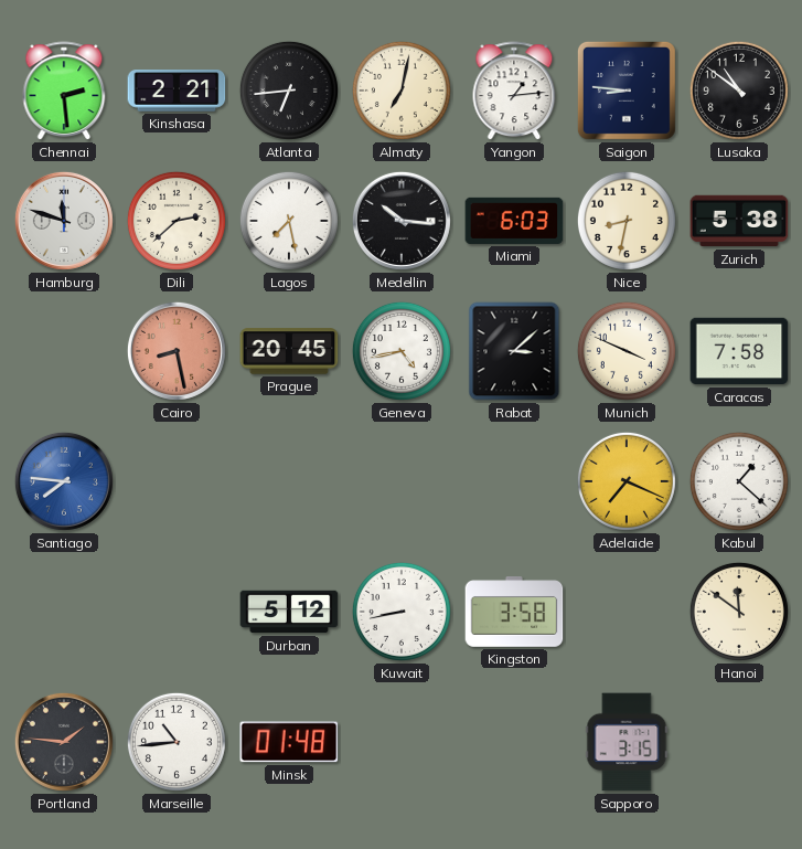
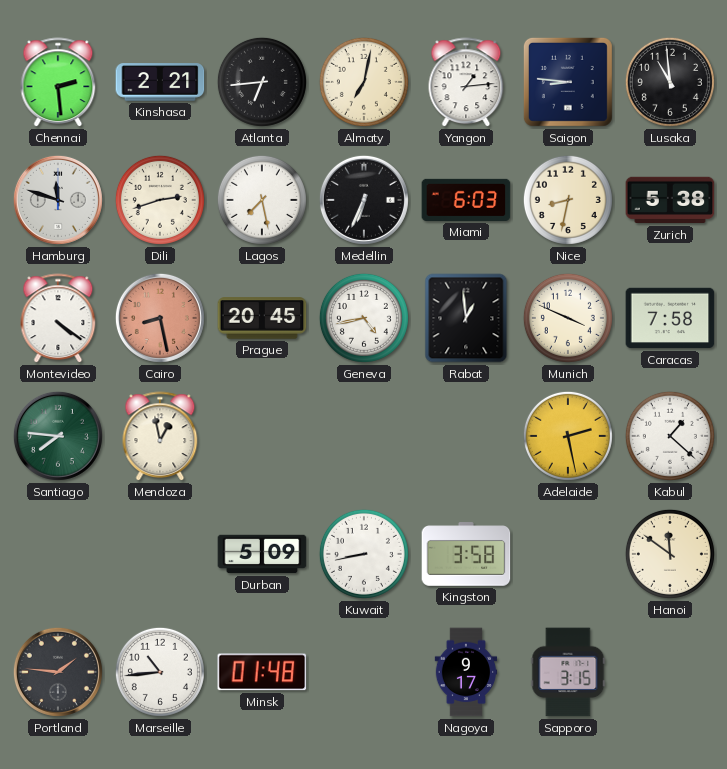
Lusaka: 10:51 -> 10:59 (670, 82)
Dili: 2:38 -> 2:42 (160, 200)
Medellin: 10:16 -> 6:34 (364, 200)
Montevideo: none -> 4:21 (58, 319)
Rabat: 3:08 -> 12:59 (466, 318)
Santiago dial: blue -> green (58, 436)
Mendoza: none -> 12:58 (160, 437)
Adelaide: 7:19 -> 2:28 (568, 436)
Durban: 5:12 -> 5:09 (262, 554)
Nagoya: none -> 9:17 (466, 672)
